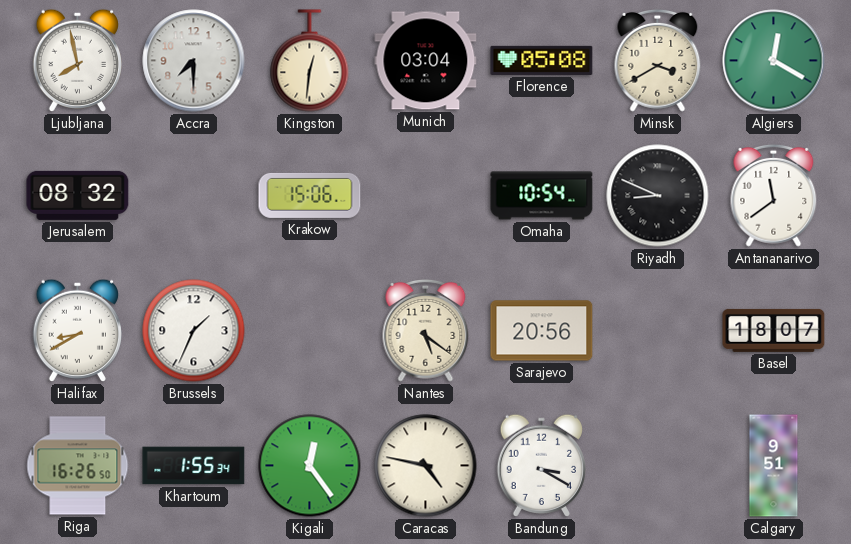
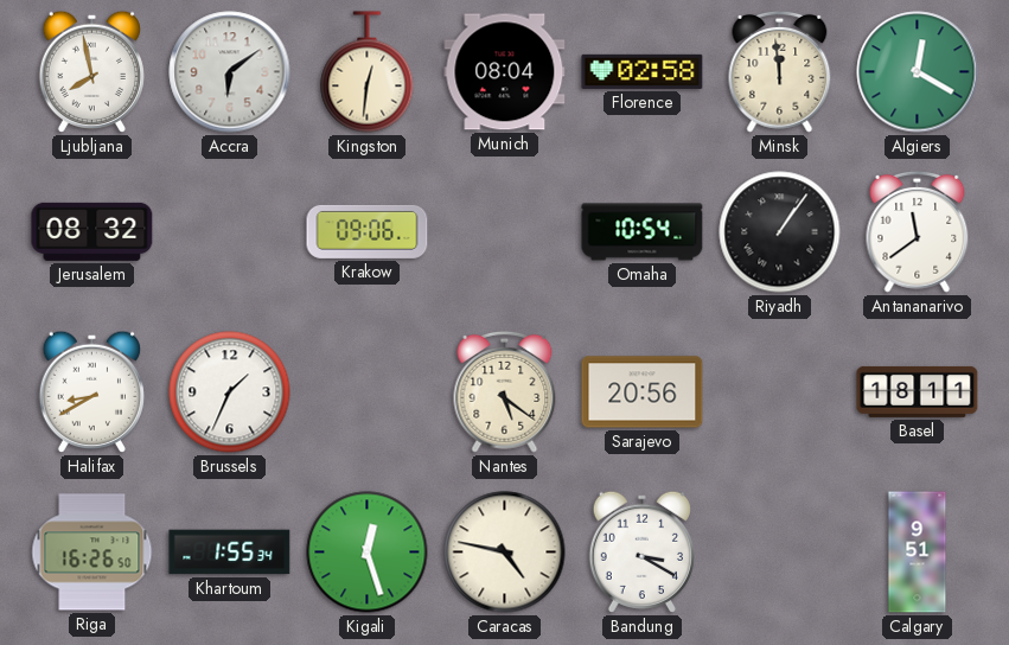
Accra: 7:30 -> 6:09 (230, 72)
Munich: 03:04 -> 08:04 (505, 72)
Florence: 05:08 -> 02:58 (643, 71)
Minsk: 3:40 -> 11:59 (780, 71)
Krakow: 15:06 -> 09:06 (368, 231)
Riyadh: 8:49 -> 1:06 (780, 232)
Basel: 18:07 -> 18:11 (918, 391)
Kigali: 12:24 -> 12:27 (368, 553)
